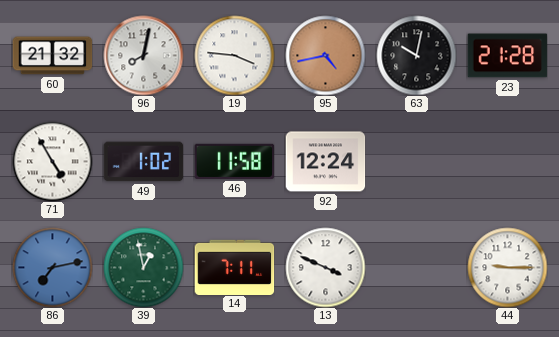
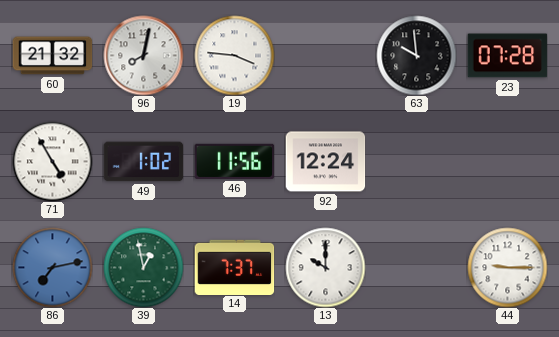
95: 4:43 -> none (325, 55)
63: 10:02 -> 9:59 (416, 55)
23: 21:28 -> 07:28 (507, 56)
46: 11:58 -> 11:56 (234, 161)
14: 7:11 -> 7:37 (234, 267)
13: 3:49 -> 10:00 (325, 267)
